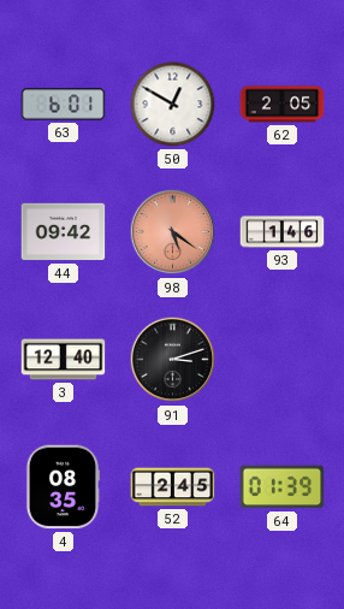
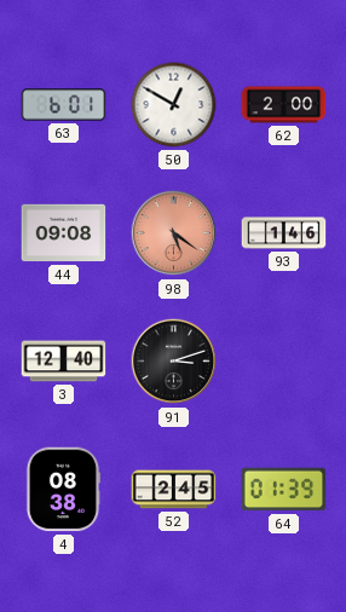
62: 2:05 -> 2:00 (284, 105)
44: 09:42 -> 09:08 (64, 233)
4: 08:35 -> 08:38 (63, 490)
